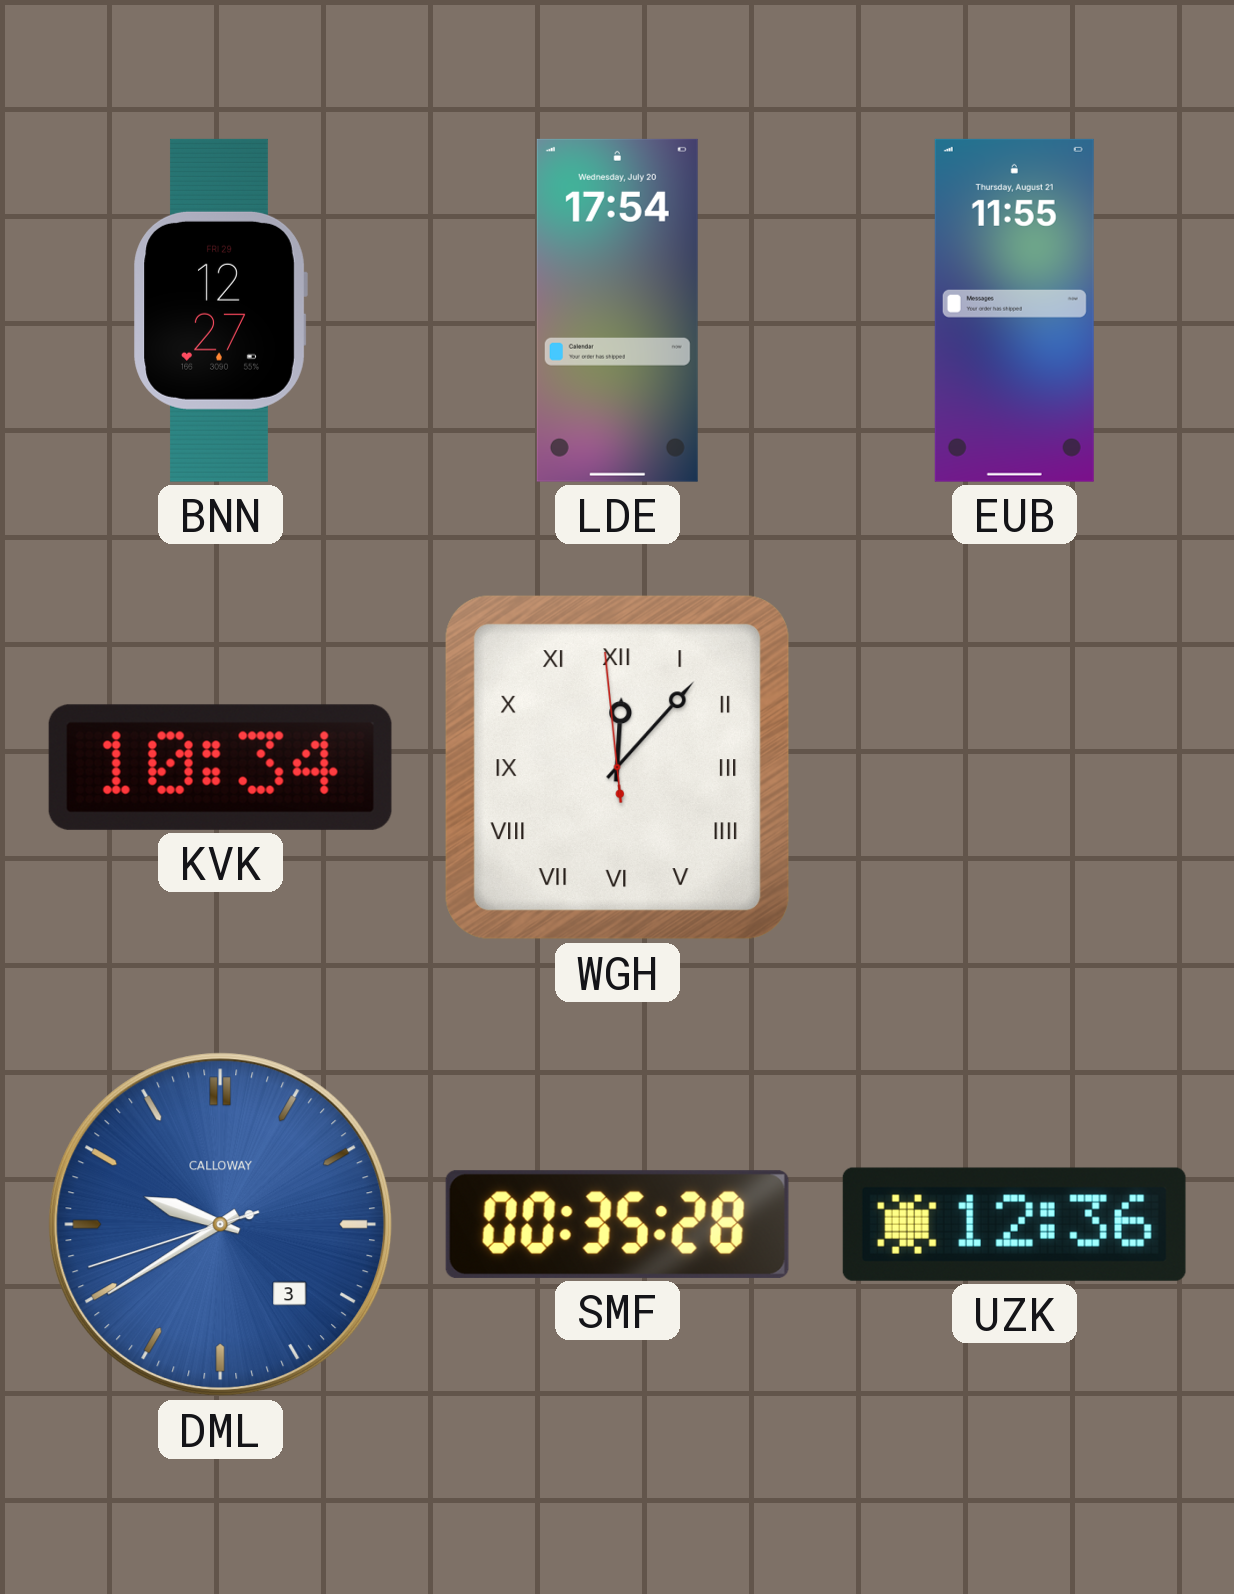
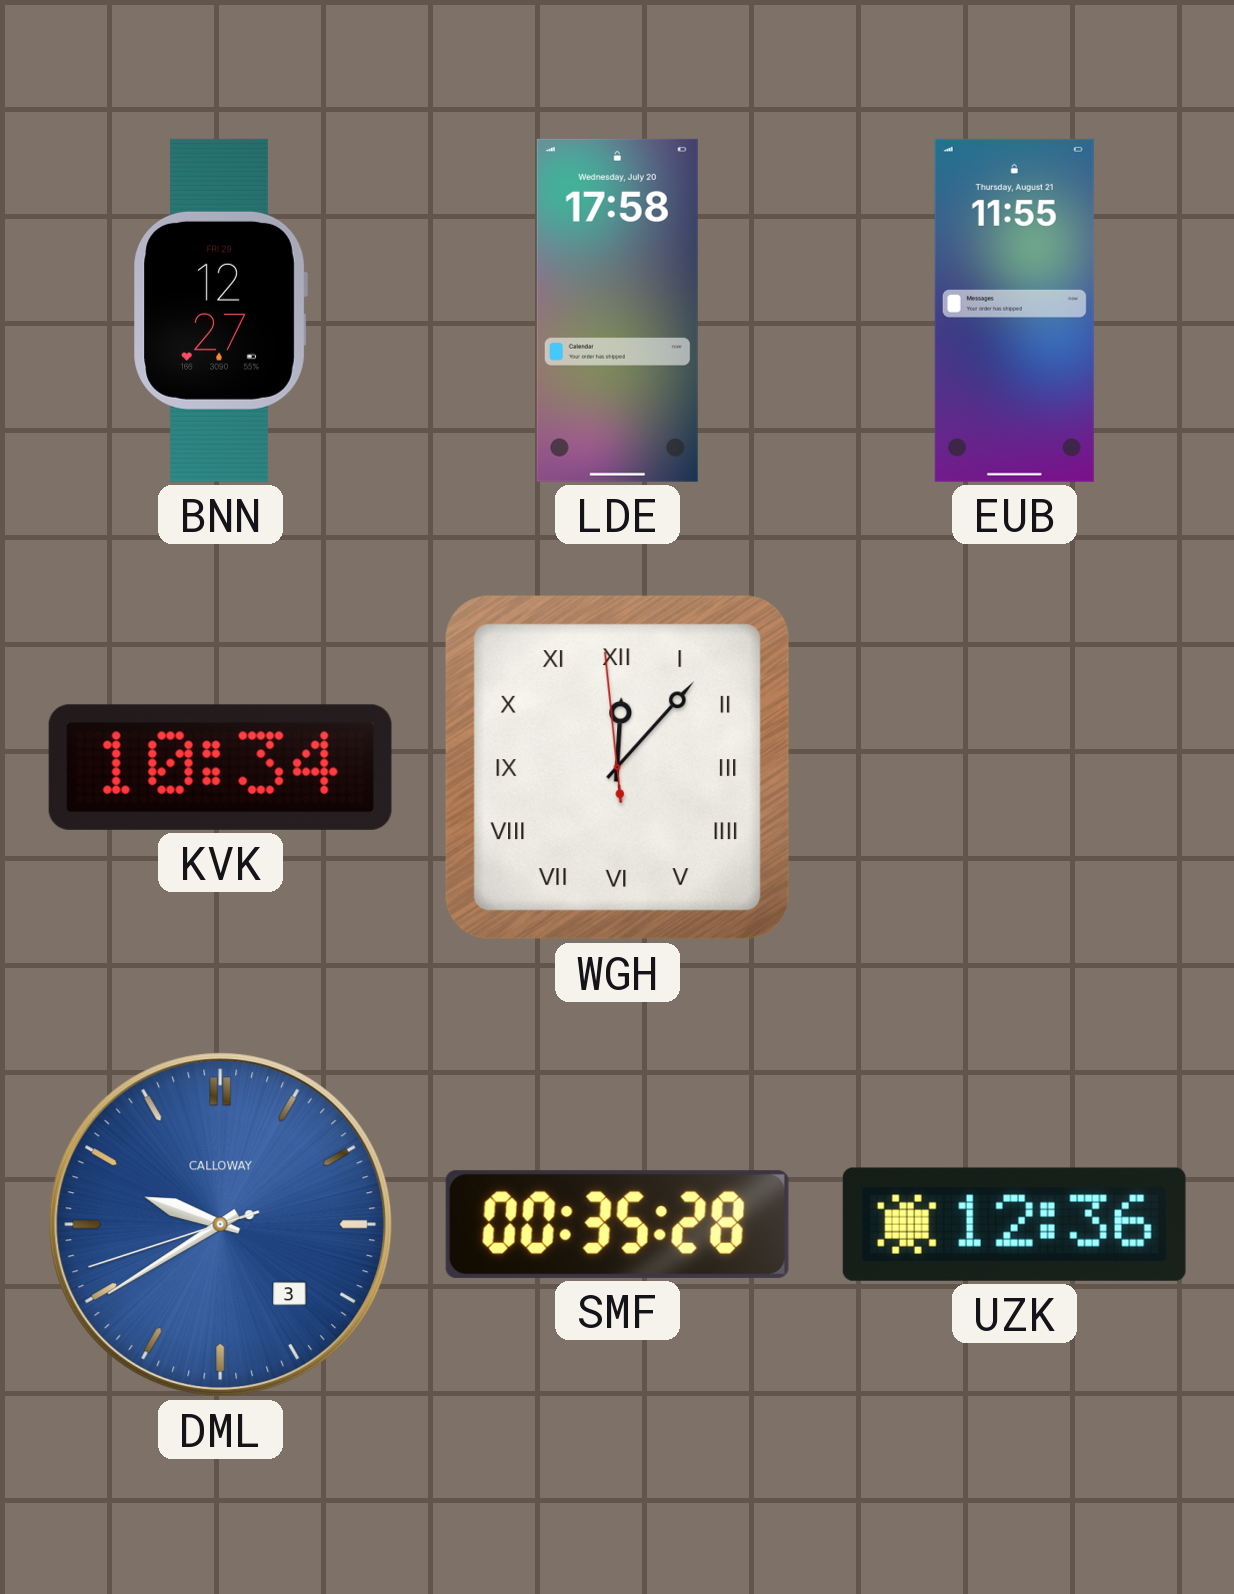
LDE: 17:54 -> 17:58 (617, 310)
